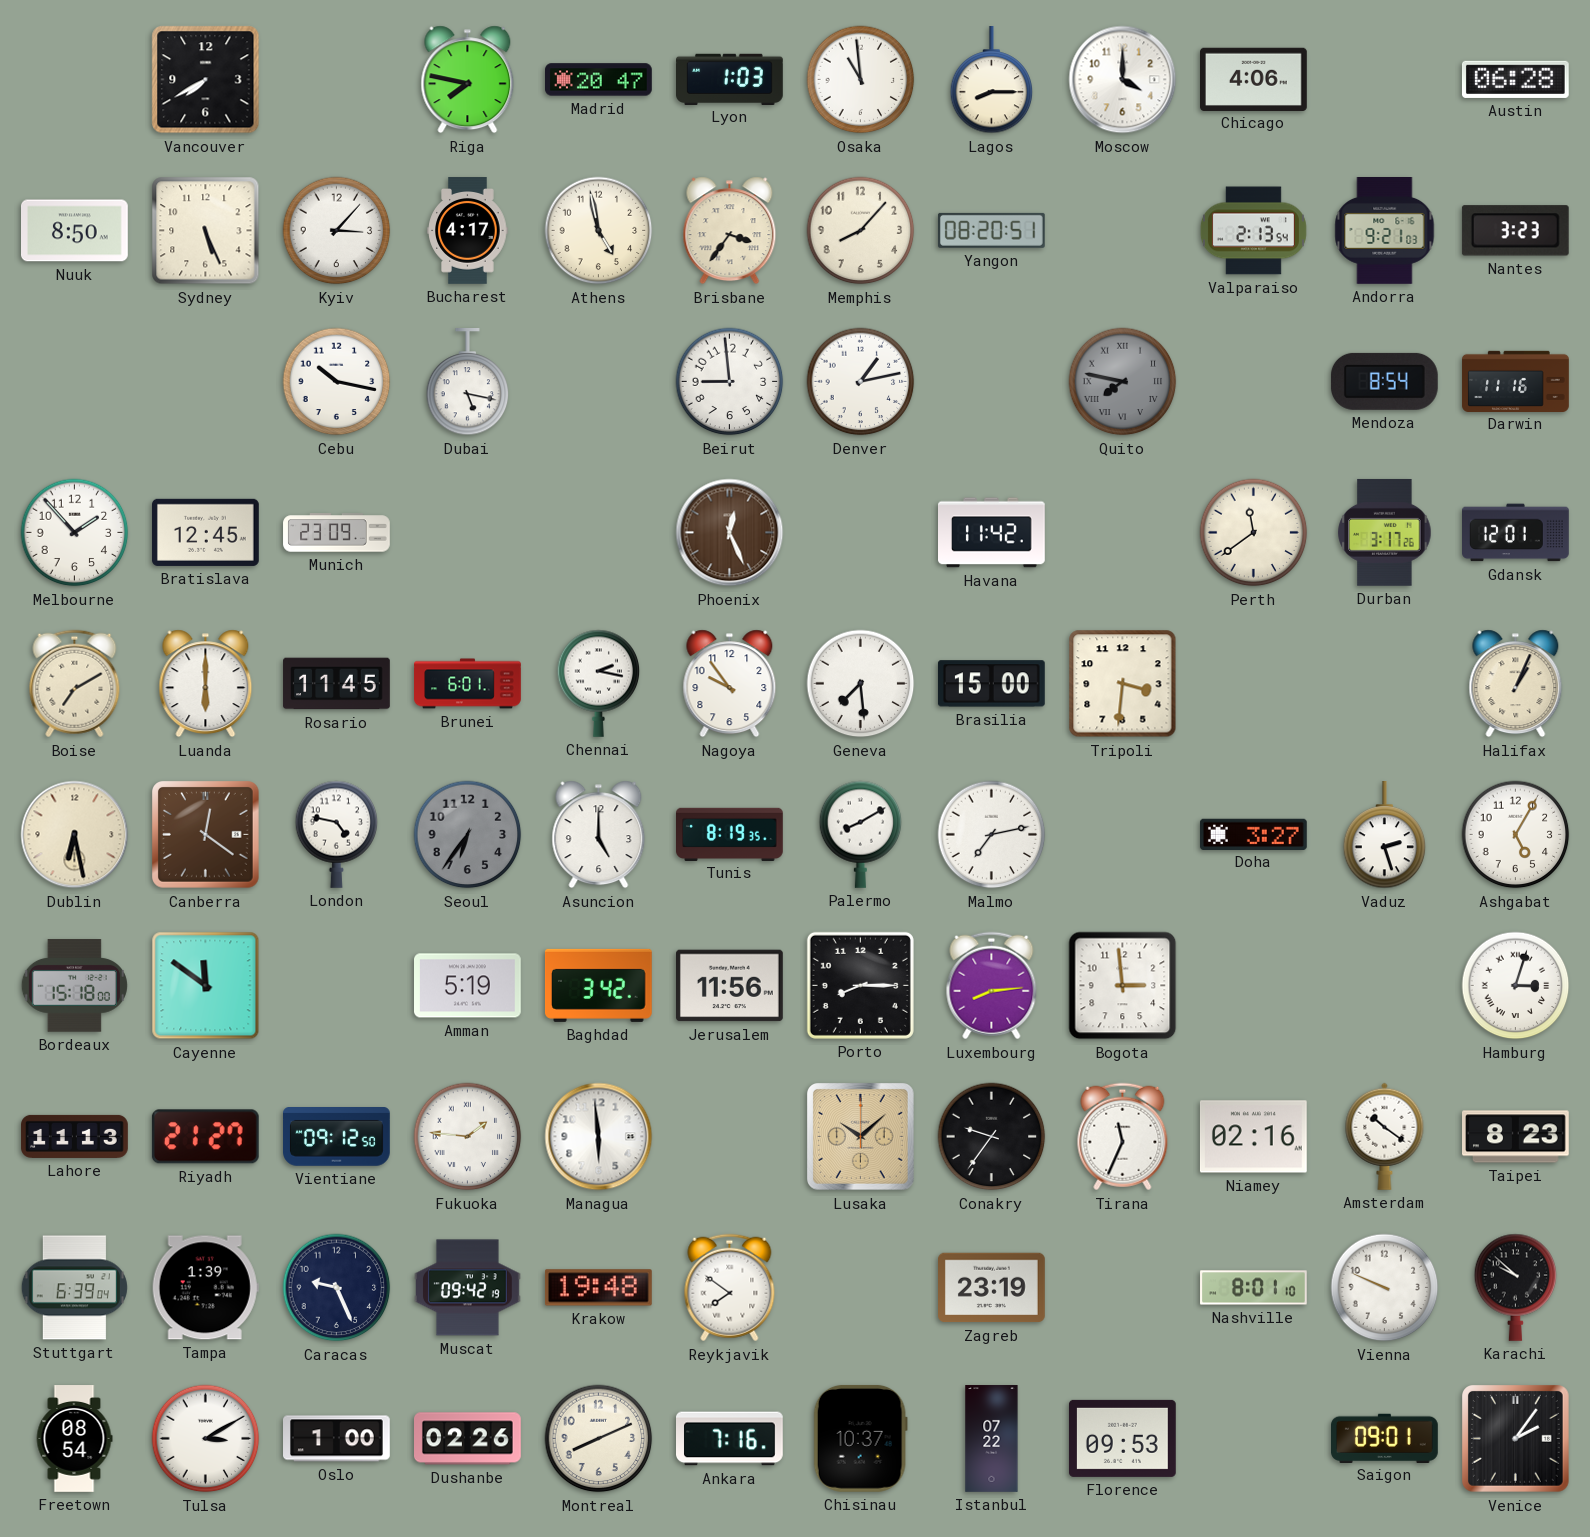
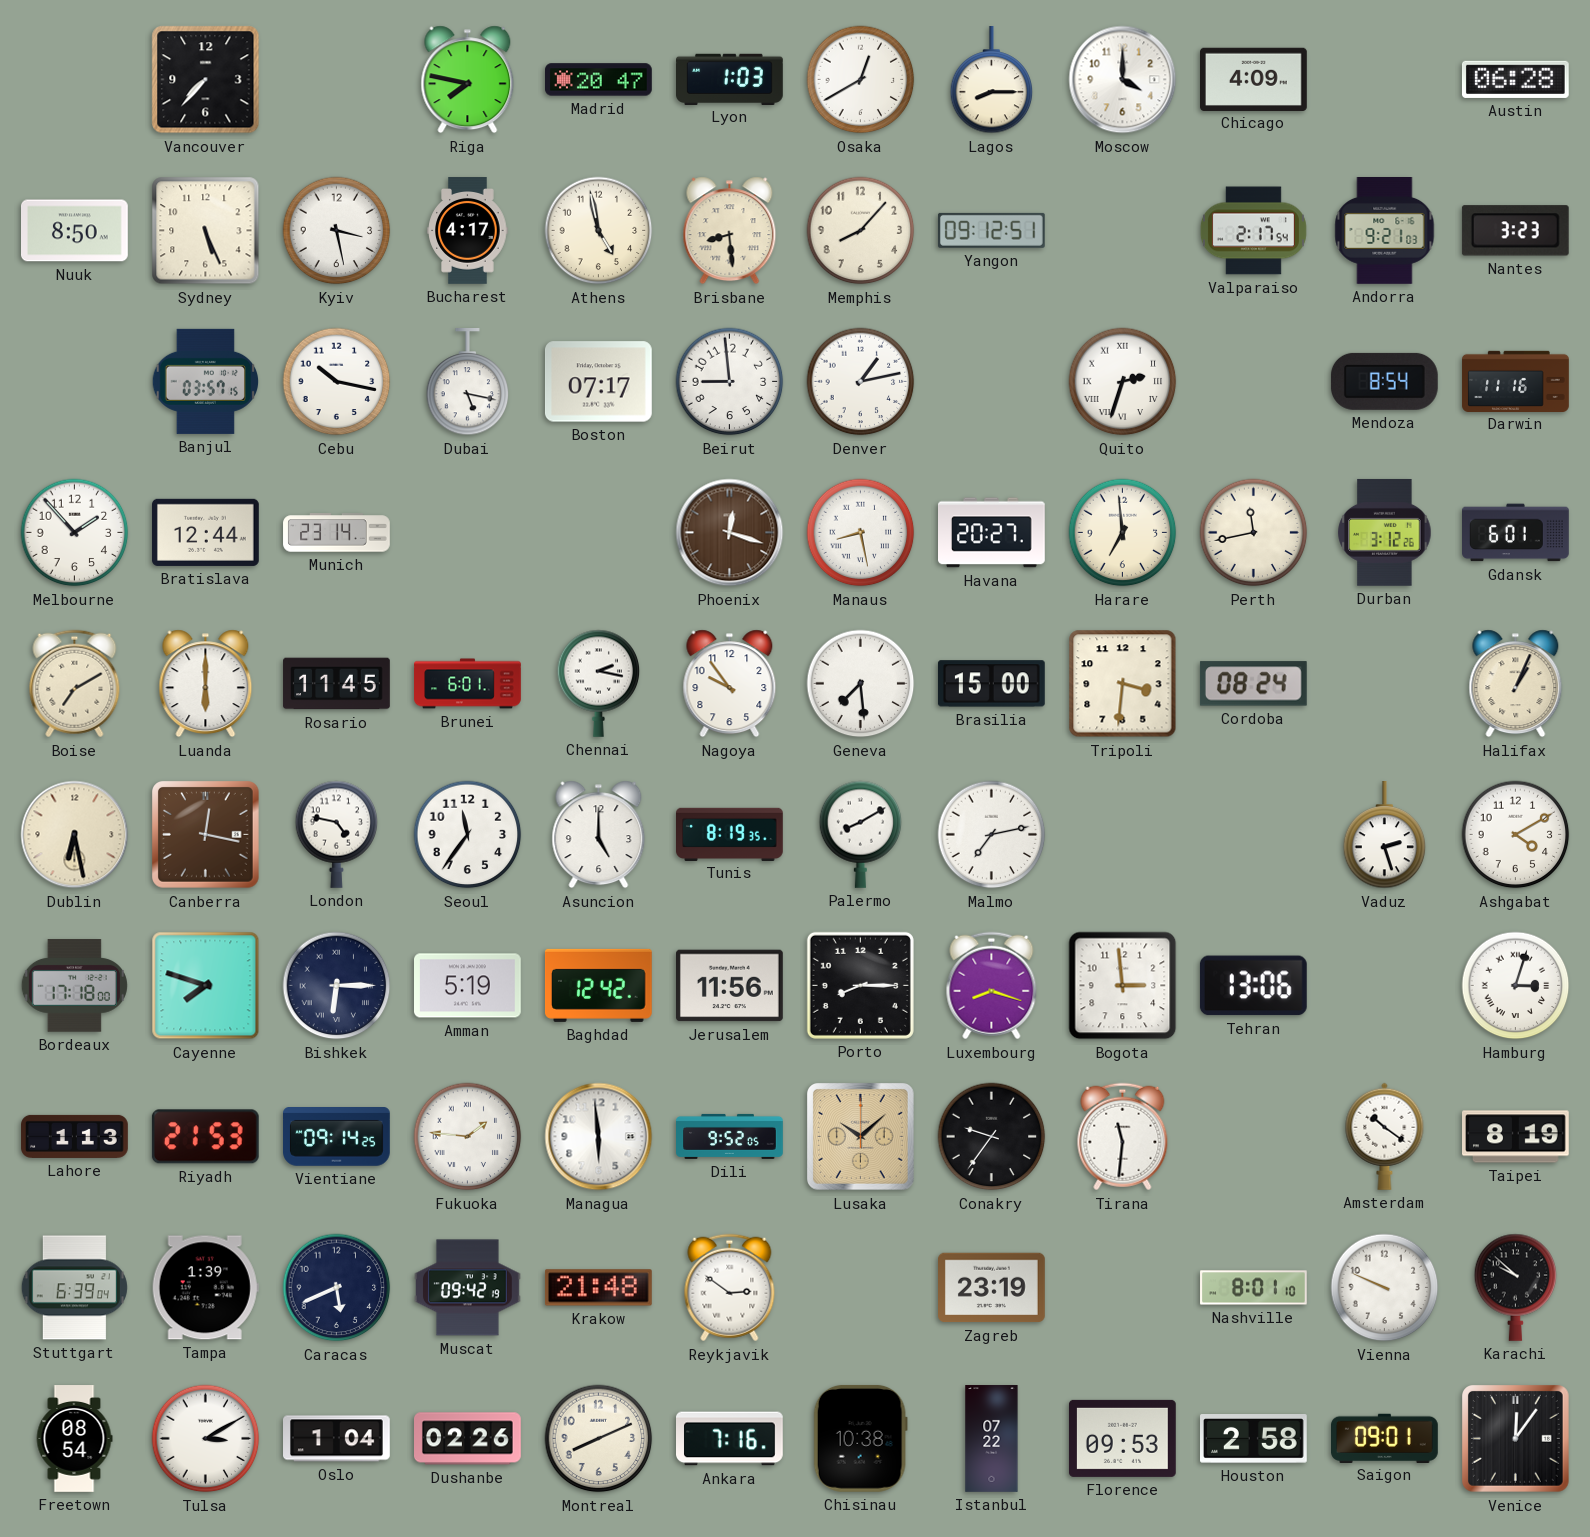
Vancouver: 7:40 -> 7:37 (206, 80)
Osaka: 10:59 -> 12:40 (861, 80)
Chicago: 4:06 -> 4:09 (1254, 79)
Kyiv: 3:07 -> 3:28 (337, 231)
Brisbane: 3:36 -> 8:29 (730, 231)
Yangon: 08:20 -> 09:12 (991, 230)
Valparaiso: 2:13 -> 2:17 (1253, 231)
Banjul: none -> 03:57 (205, 381)
Boston: none -> 07:17 (598, 382)
Quito: 7:47 -> 2:33 (1123, 382)
Quito dial: grey -> white (1123, 382)
Bratislava: 12:45 -> 12:44 (206, 532)
Munich: 23:09 -> 23:14 (337, 533)
Phoenix: 12:26 -> 12:18 (730, 533)
Manaus: none -> 8:28 (861, 533)
Havana: 11:42 -> 20:27 (992, 533)
Harare: none -> 6:59 (1123, 533)
Perth: 11:39 -> 11:43 (1254, 533)
Durban: 3:17 -> 3:12 (1385, 533)
Gdansk: 12:01 -> 6:01 (1516, 533)
Cordoba: none -> 08:24 (1253, 684)
Canberra: 12:21 -> 12:17 (206, 835)
Seoul: 6:36 -> 11:36 (468, 835)
Seoul dial: grey -> white (468, 835)
Doha: 3:27 -> none (1253, 834)
Ashgabat: 5:05 -> 4:10 (1516, 835)
Bordeaux: 15:18 -> 17:18 (74, 986)
Cayenne: 11:51 -> 7:48 (206, 986)
Bishkek: none -> 6:15 (337, 986)
Baghdad: 3:42 -> 12:42 (598, 985)
Luxembourg: 8:14 -> 8:18 (992, 986)
Tehran: none -> 13:06 (1253, 986)
Lahore: 11:13 -> 1:13 (75, 1136)
Riyadh: 21:27 -> 21:53 (205, 1137)
Vientiane: 09:12 -> 09:14 (337, 1137)
Dili: none -> 9:52 (730, 1136)
Tirana: 11:34 -> 11:31 (1123, 1137)
Niamey: 02:16 -> none (1253, 1137)
Taipei: 8:23 -> 8:19 (1516, 1137)
Caracas: 9:26 -> 5:41 (337, 1288)
Krakow: 19:48 -> 21:48 (598, 1288)
Reykjavik: 7:51 -> 2:51 (730, 1288)
Oslo: 1:00 -> 1:04 (337, 1439)
Chisinau: 10:37 -> 10:38 (860, 1438)
Houston: none -> 2:58 (1254, 1439)
Venice: 2:06 -> 12:06 (1516, 1439)
